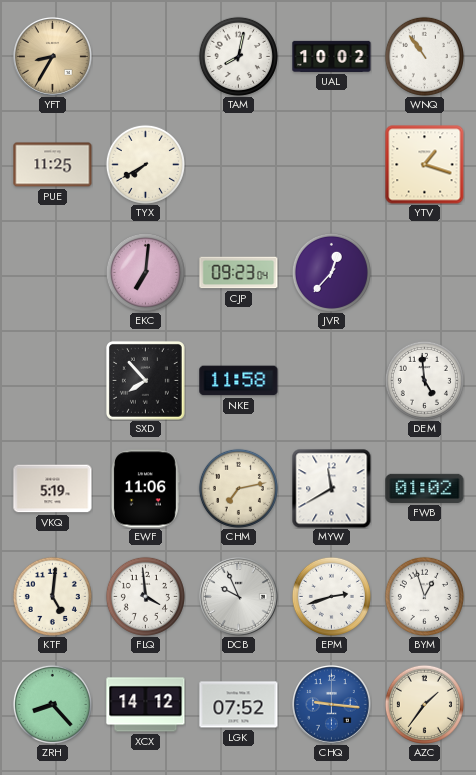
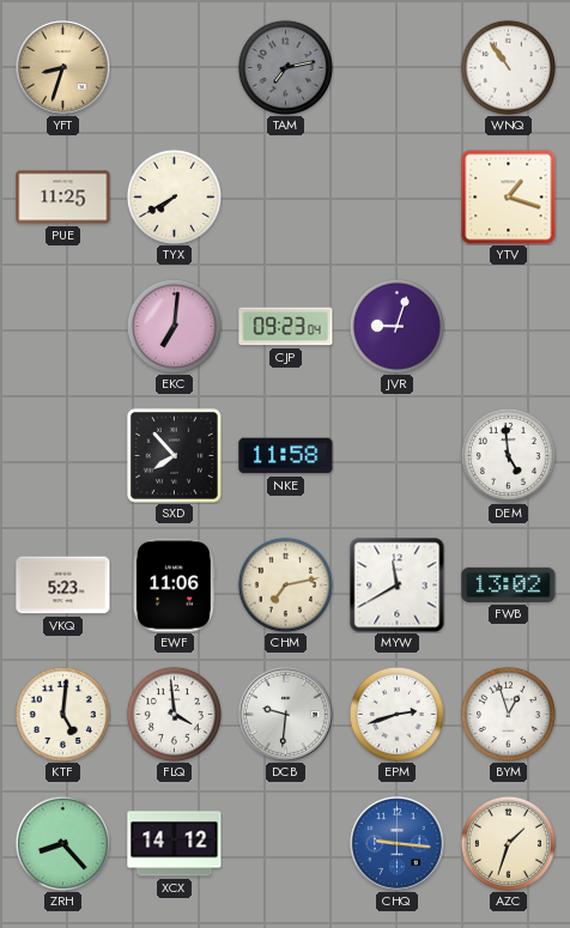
YFT: 8:35 -> 8:33 (63, 68)
TAM: 8:02 -> 7:13 (285, 67)
TAM dial: white -> grey (285, 67)
UAL: 10:02 -> none (332, 56)
JVR: 12:37 -> 9:03 (396, 326)
VKQ: 5:19 -> 5:23 (63, 586)
FWB: 01:02 -> 13:02 (509, 584)
DCB: 9:56 -> 9:31 (286, 715)
LGK: 07:52 -> none (239, 705)
AZC: 1:36 -> 1:33 (508, 843)
